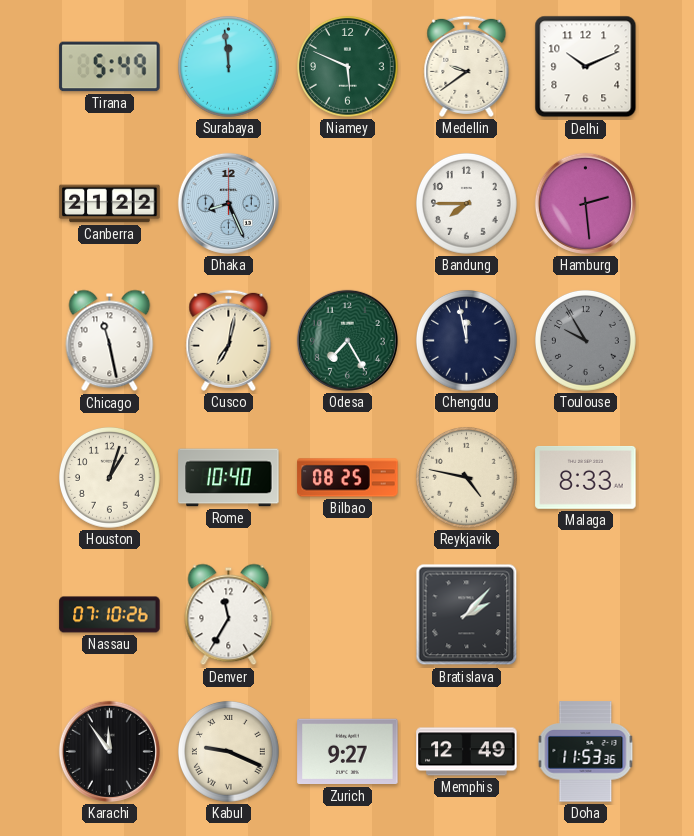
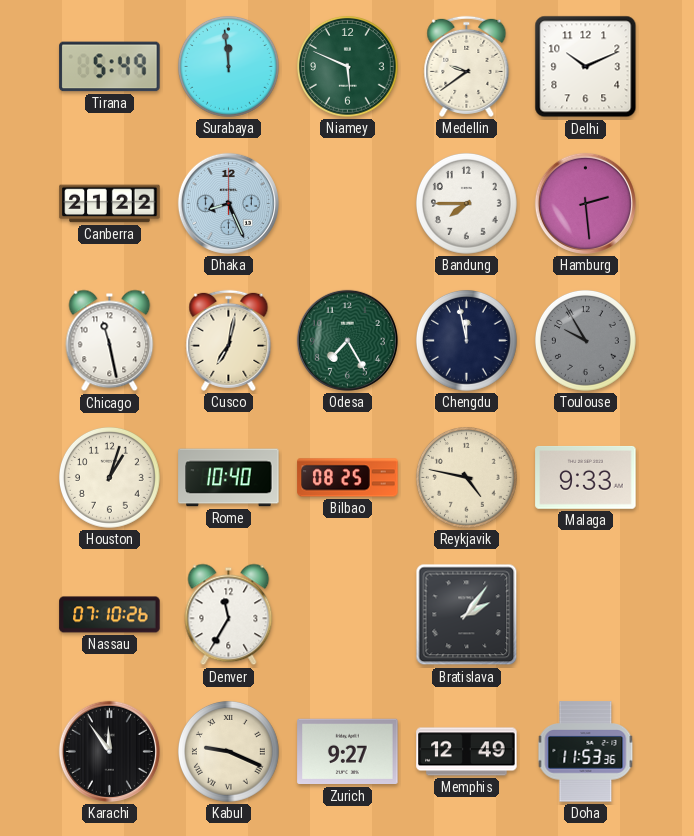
Malaga: 8:33 -> 9:33 (586, 477)
Bratislava: 2:07 -> 2:06 (467, 615)
